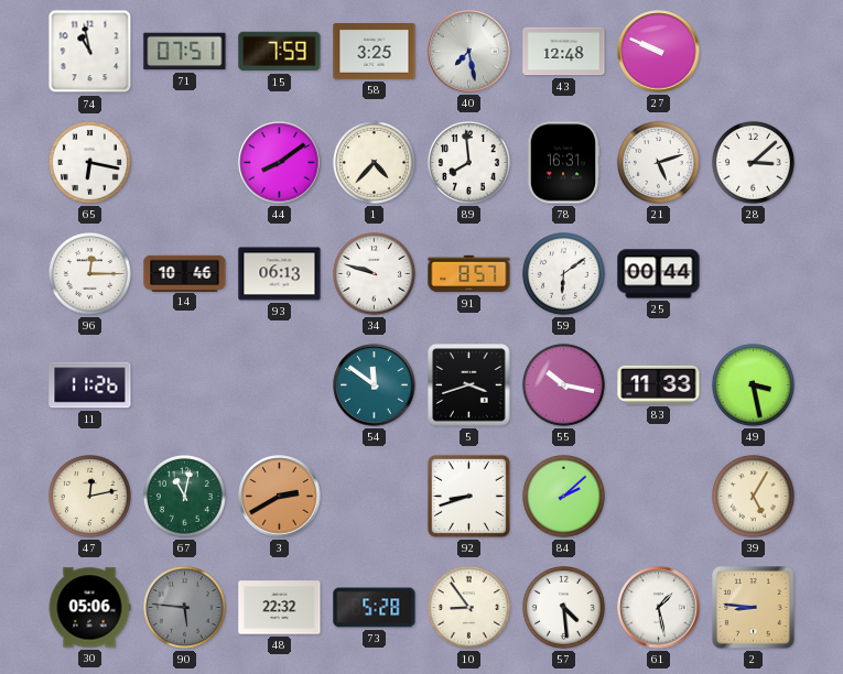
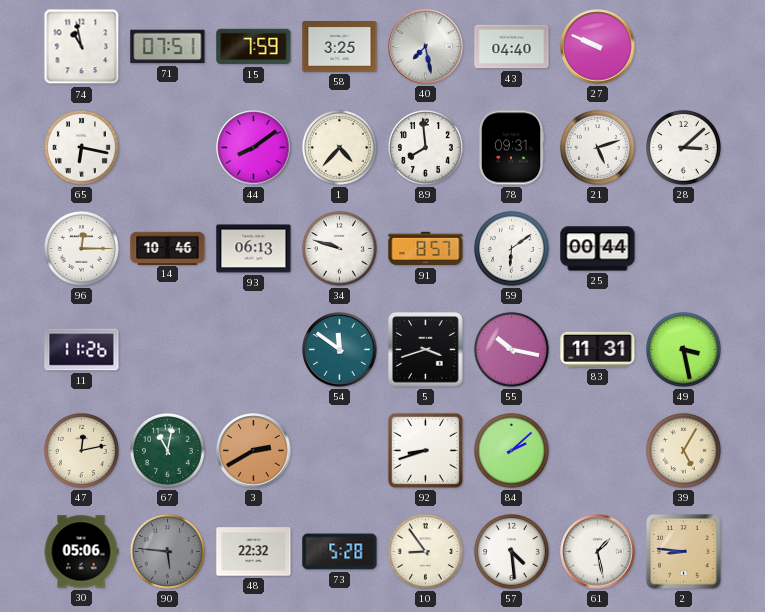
43: 12:48 -> 04:40 (512, 47)
78: 16:31 -> 09:31 (511, 148)
83: 11:33 -> 11:31 (598, 349)
